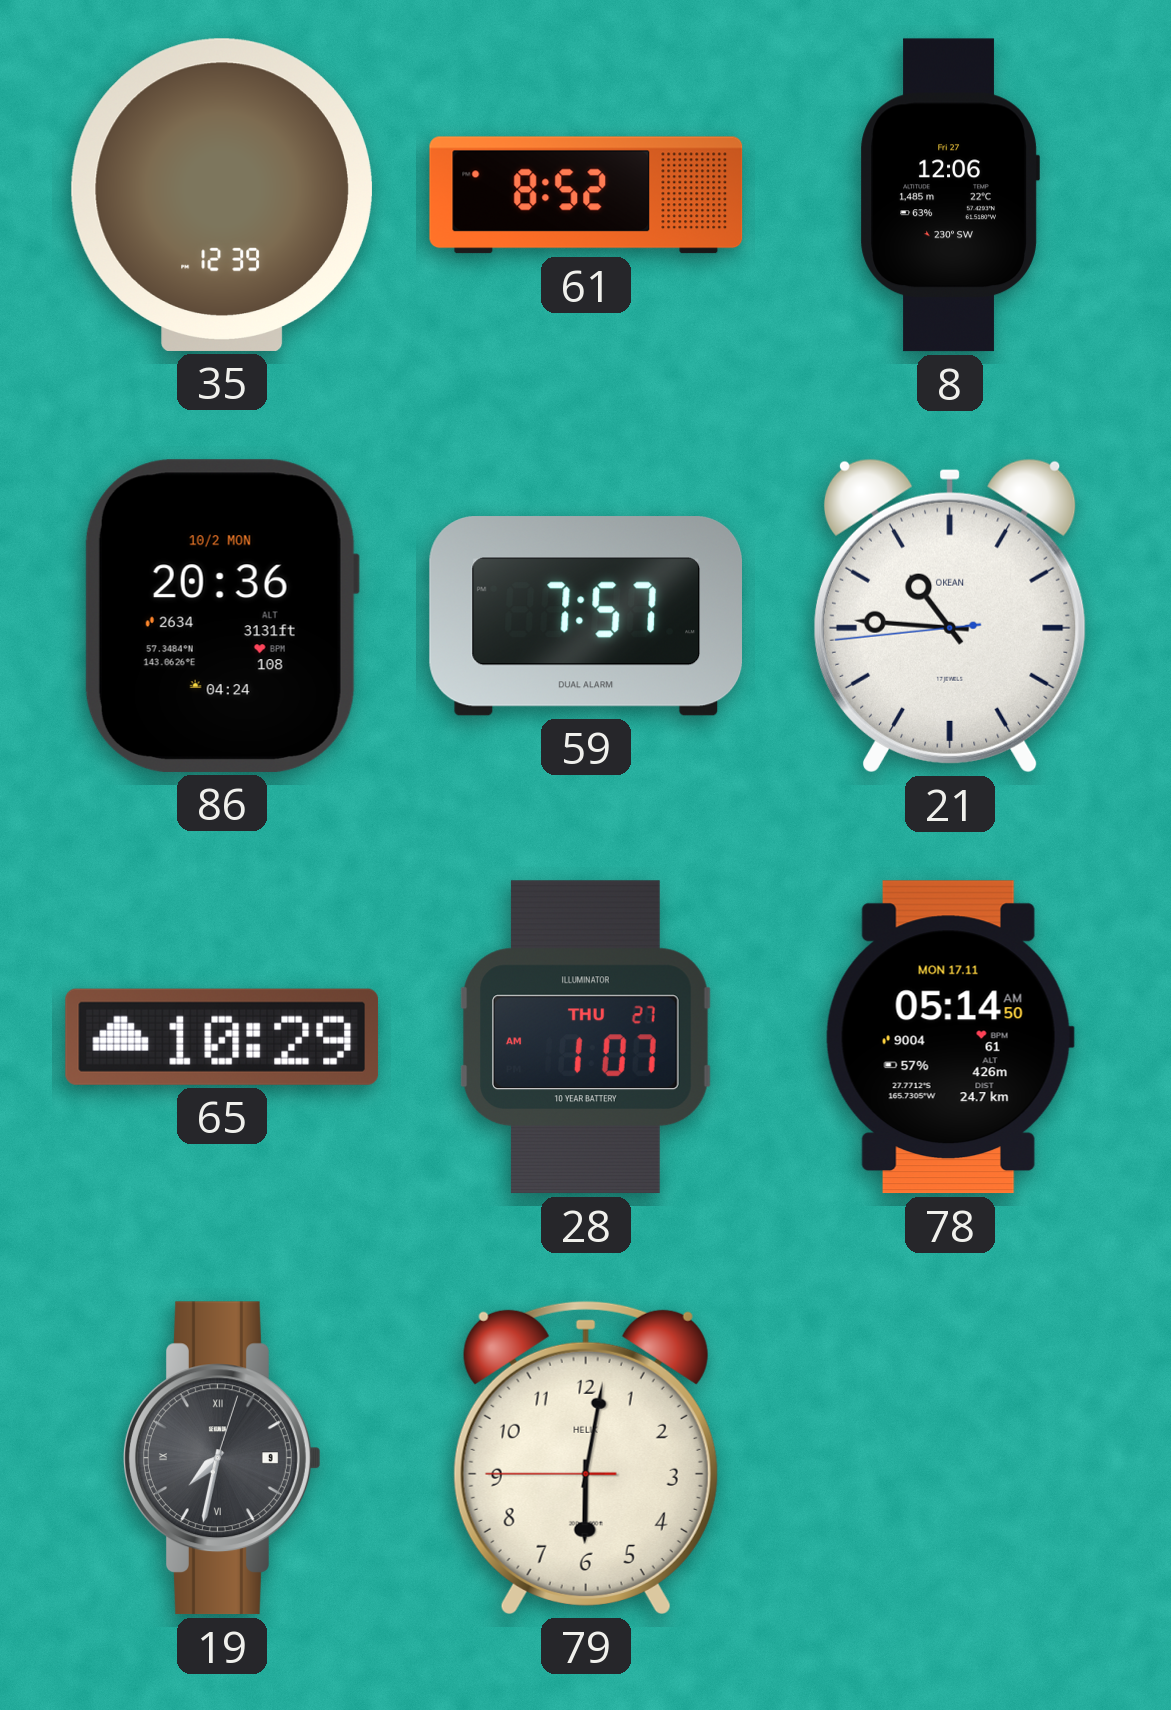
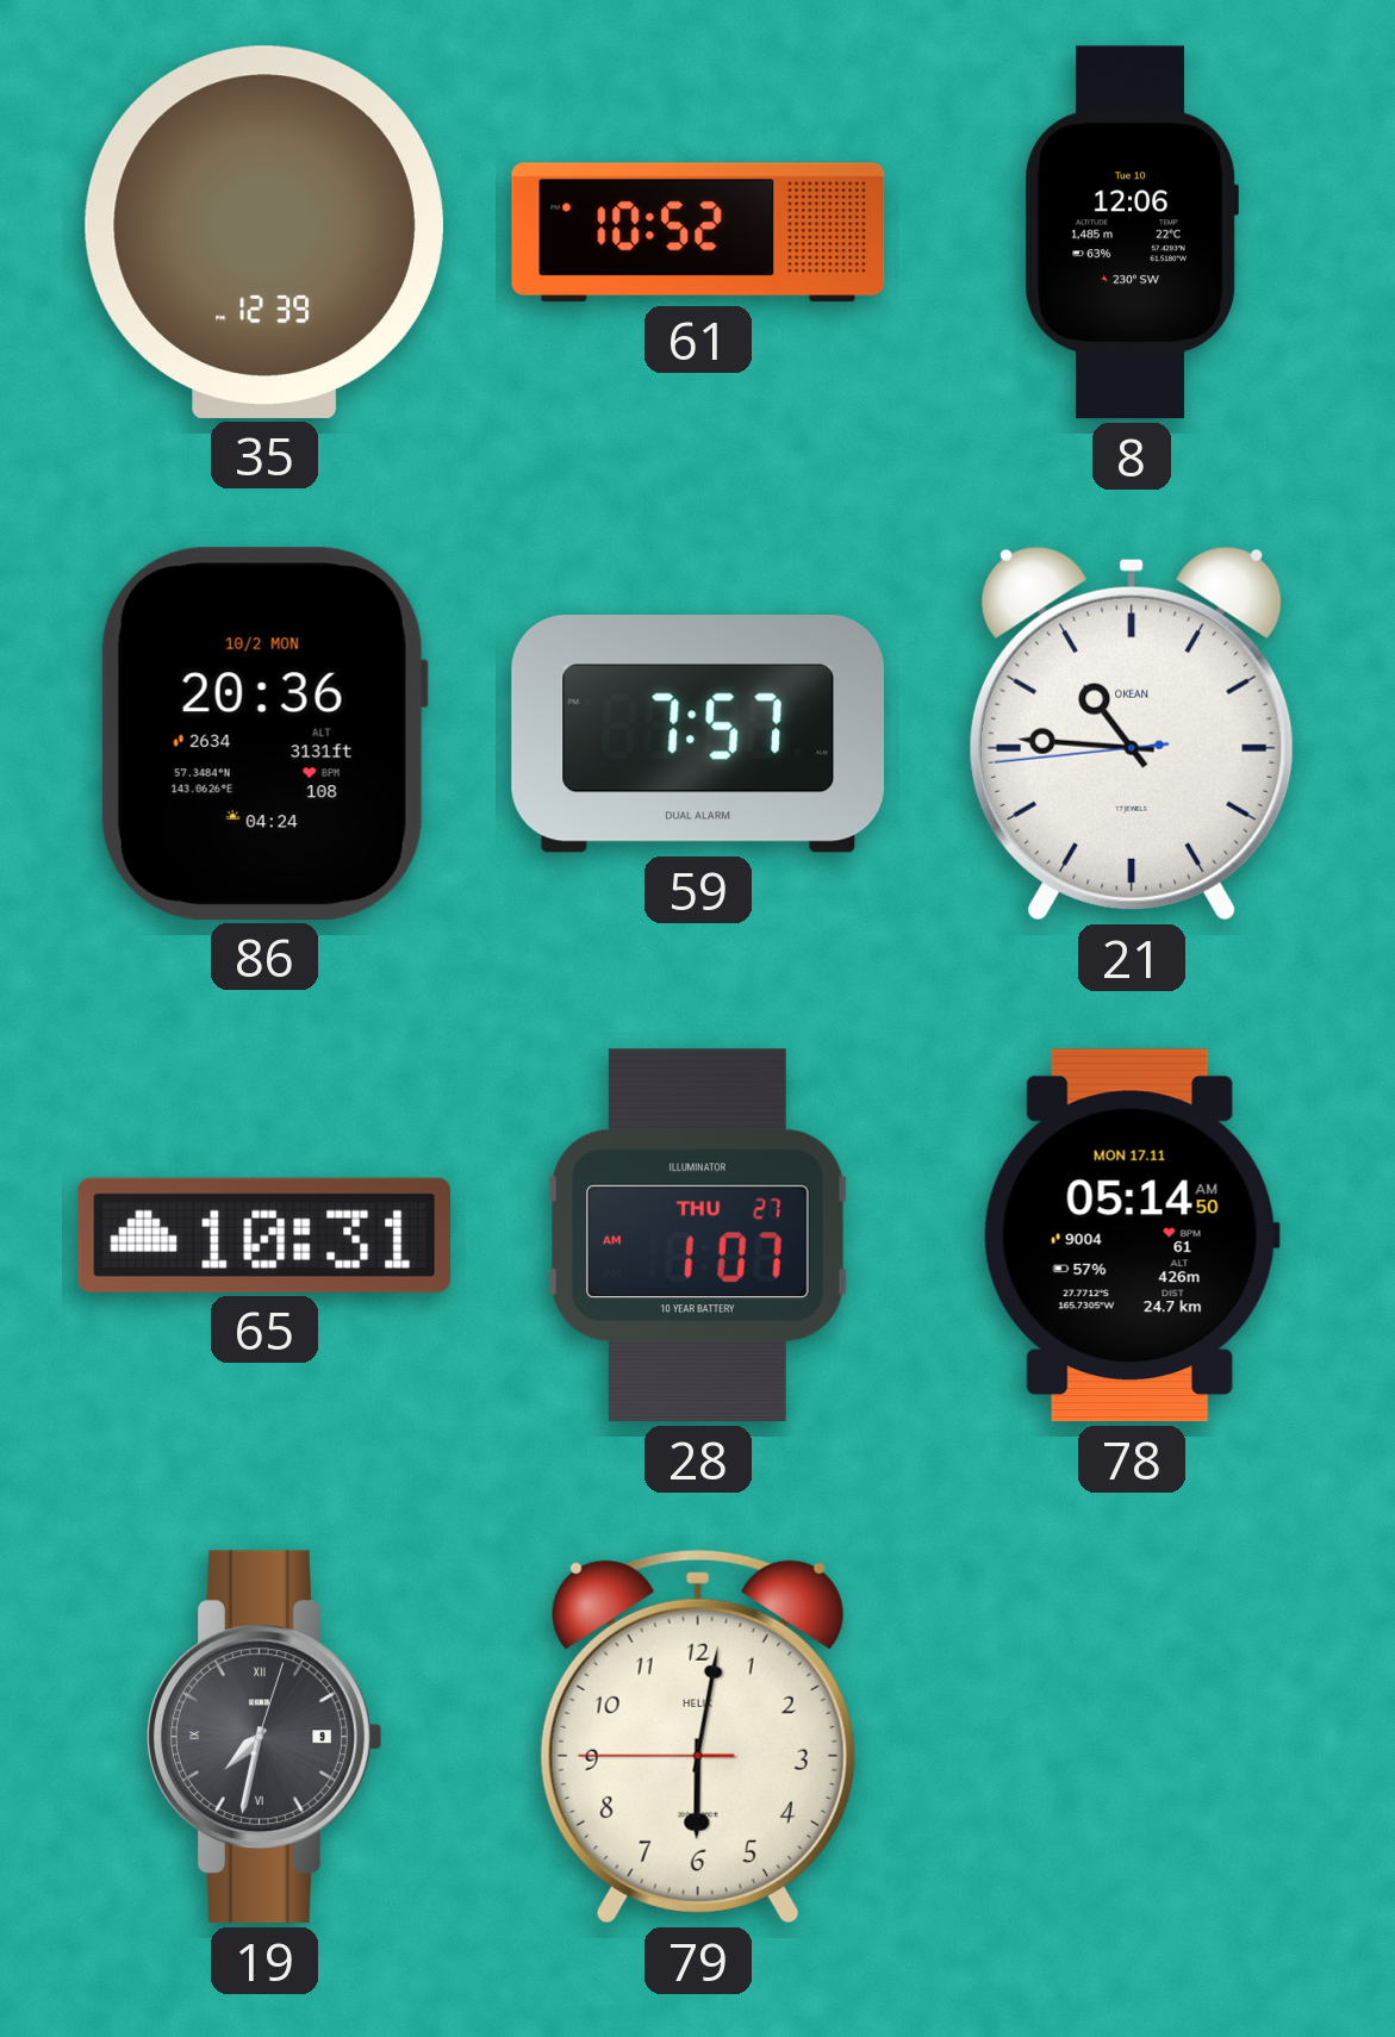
61: 8:52 -> 10:52 (698, 232)
8 date: Fri 27 -> Tue 10 (1132, 232)
65: 10:29 -> 10:31 (264, 1235)
